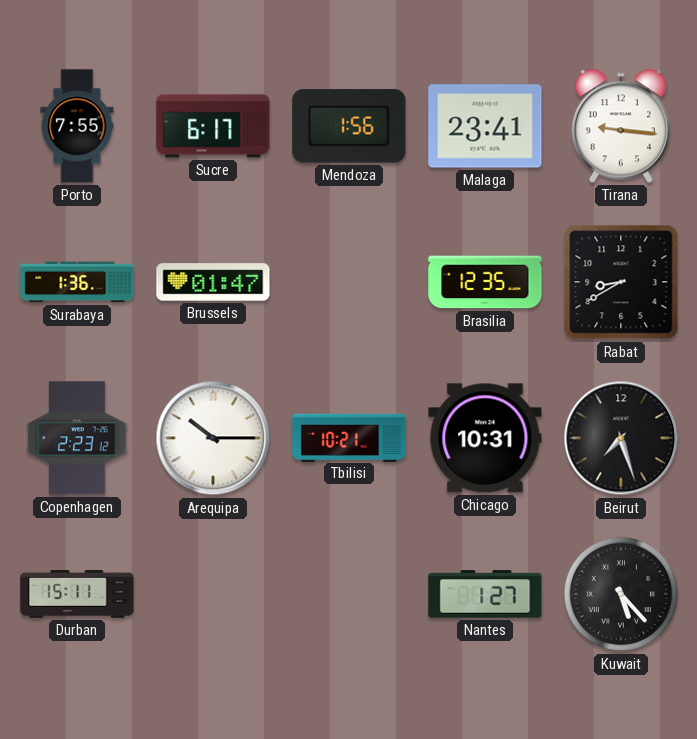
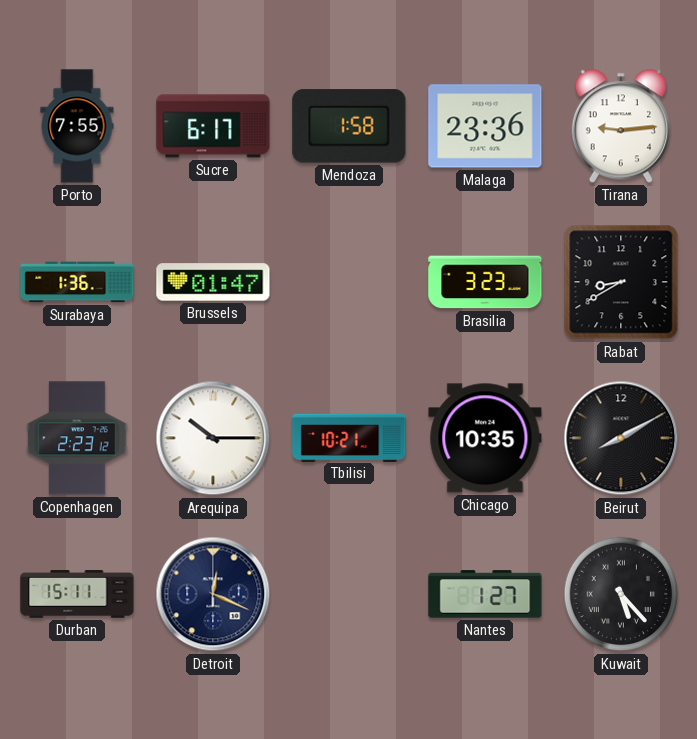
Mendoza: 1:56 -> 1:58 (349, 126)
Malaga: 23:41 -> 23:36 (485, 126)
Tirana: 9:16 -> 9:14 (621, 126)
Brasilia: 12:35 -> 3:23 (485, 282)
Chicago: 10:31 -> 10:35 (485, 438)
Beirut: 7:27 -> 8:10 (621, 438)
Detroit: none -> 12:19 (213, 594)
